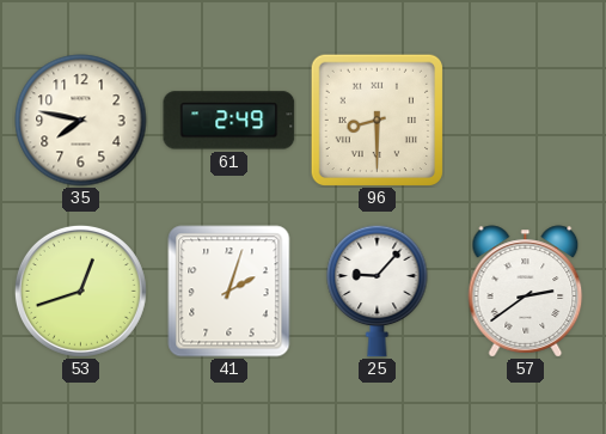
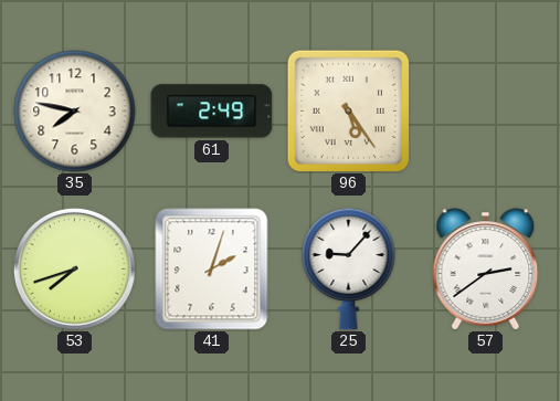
96: 8:30 -> 5:24 (348, 110)
53: 12:42 -> 7:42 (74, 268)
